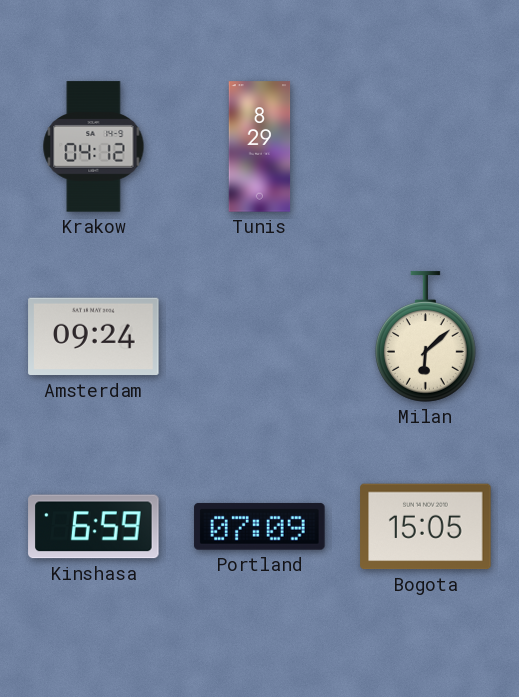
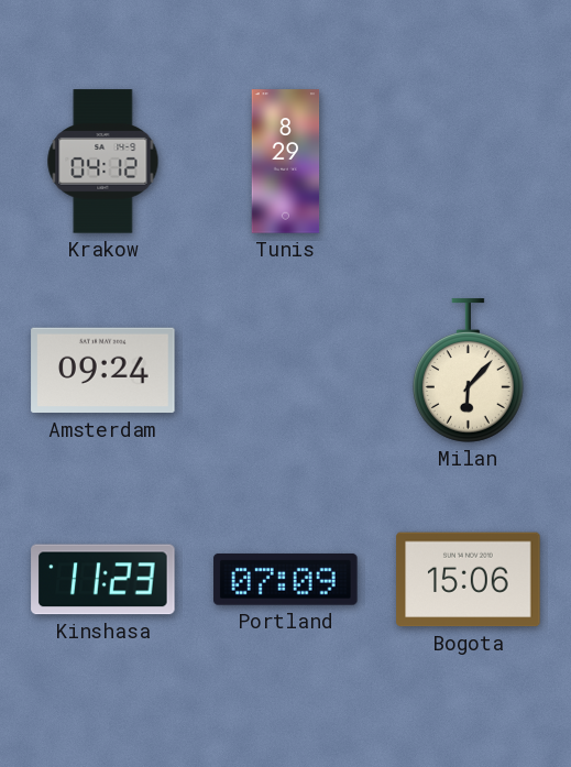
Milan: 6:08 -> 6:07 (468, 371)
Kinshasa: 6:59 -> 11:23 (103, 580)
Bogota: 15:05 -> 15:06 (469, 580)
